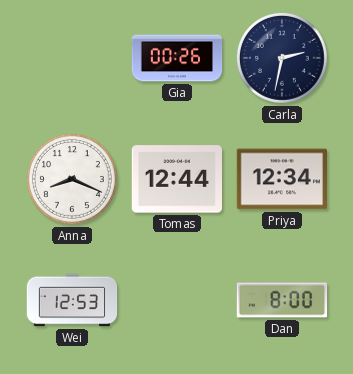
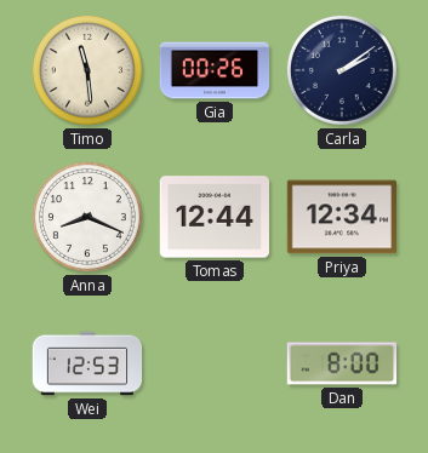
Timo: none -> 11:29 (87, 70)
Carla: 2:32 -> 2:09 (342, 70)
